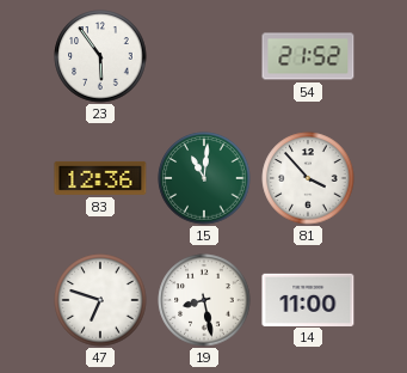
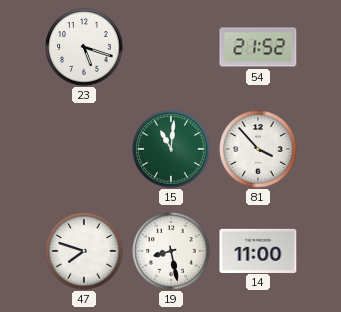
23: 5:54 -> 5:18 (84, 47)
83: 12:36 -> none (100, 178)
47: 6:48 -> 7:48 (84, 251)
